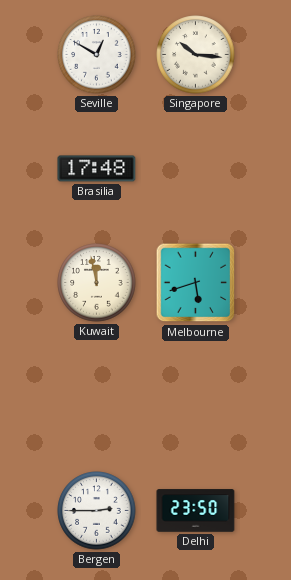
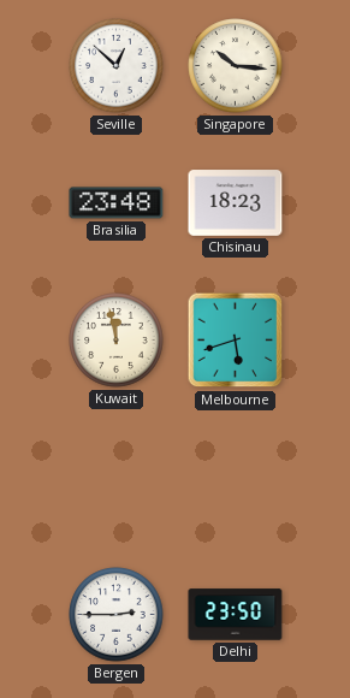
Seville: 12:50 -> 12:52 (117, 66)
Brasilia: 17:48 -> 23:48 (117, 203)
Chisinau: none -> 18:23 (236, 203)
